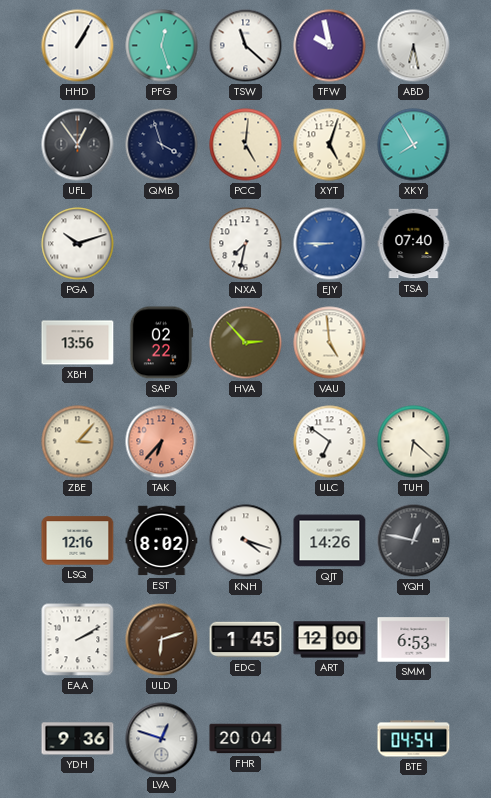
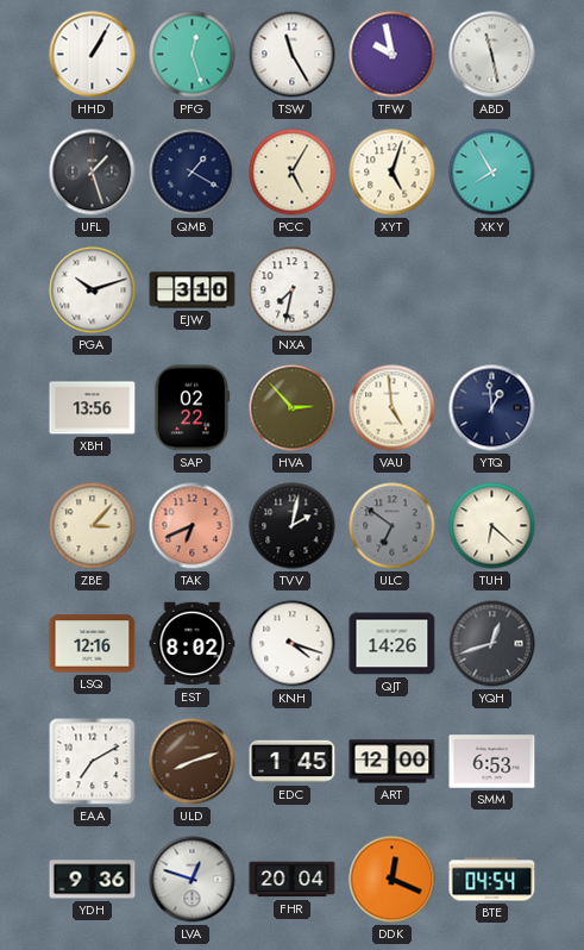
TSW: 11:22 -> 11:25 (293, 55)
ABD: 6:28 -> 11:28 (492, 55)
UFL: 12:54 -> 1:27 (93, 173)
QMB: 3:57 -> 1:20 (193, 173)
PCC: 5:01 -> 5:05 (293, 173)
EJW: none -> 3:10 (193, 290)
EJY: 8:45 -> none (330, 244)
TSA: 07:40 -> none (414, 244)
YTQ: none -> 12:59 (492, 408)
TAK: 6:37 -> 6:41 (193, 526)
TVV: none -> 2:02 (293, 526)
ULC dial: white -> grey (393, 526)
YQH: 12:47 -> 12:42 (492, 644)
EAA: 2:10 -> 7:10 (93, 762)
ULD: 6:12 -> 8:12 (193, 762)
DDK: none -> 12:19 (393, 880)
